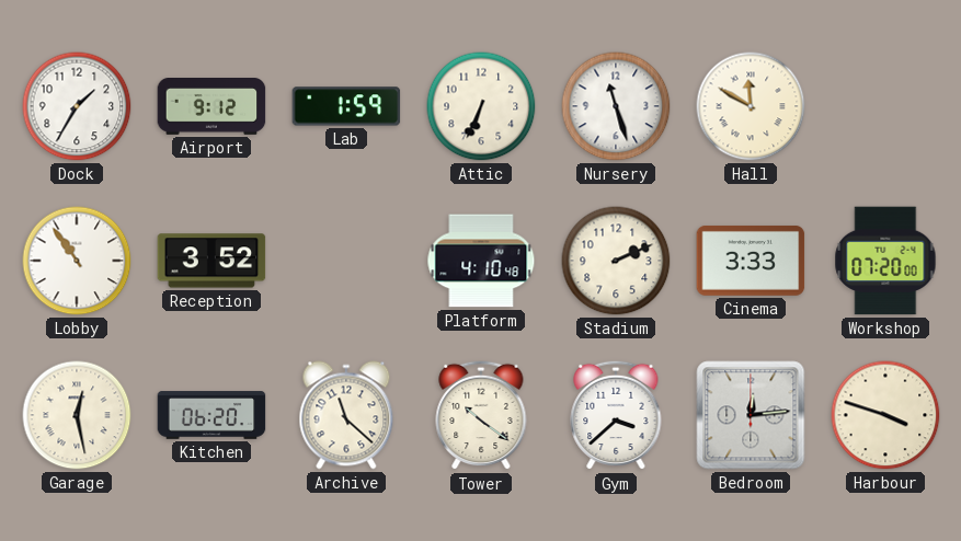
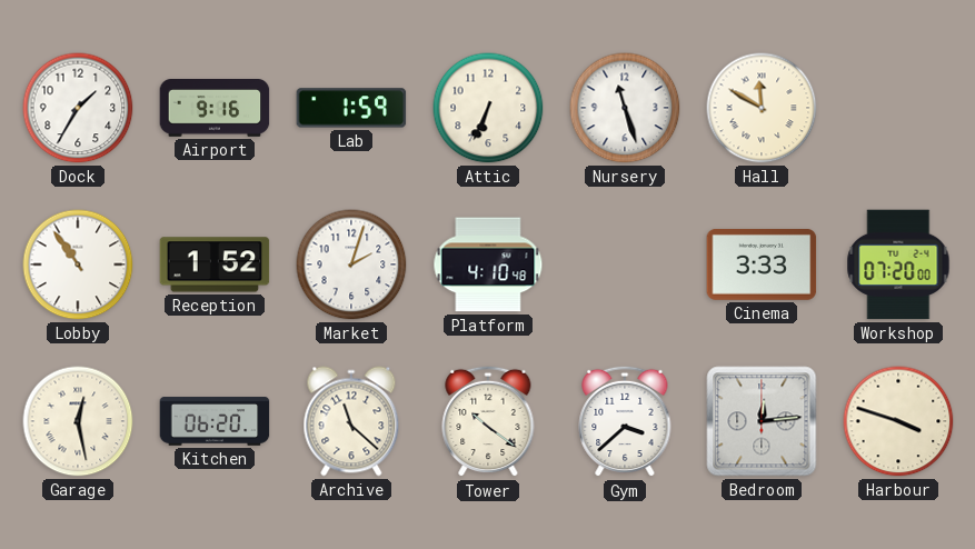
Airport: 9:12 -> 9:16 (215, 109)
Reception: 3:52 -> 1:52 (215, 264)
Market: none -> 2:03 (351, 264)
Stadium: 2:11 -> none (616, 261)
